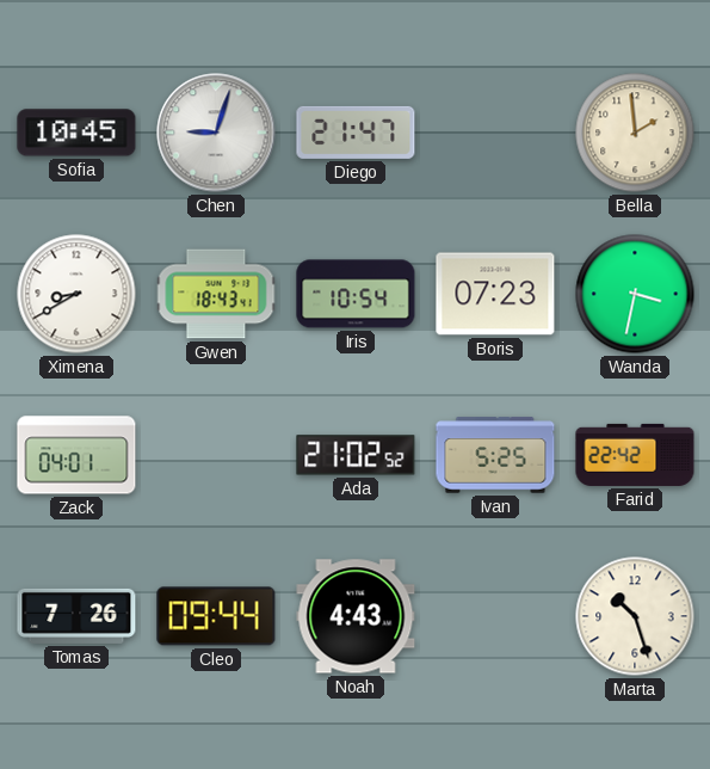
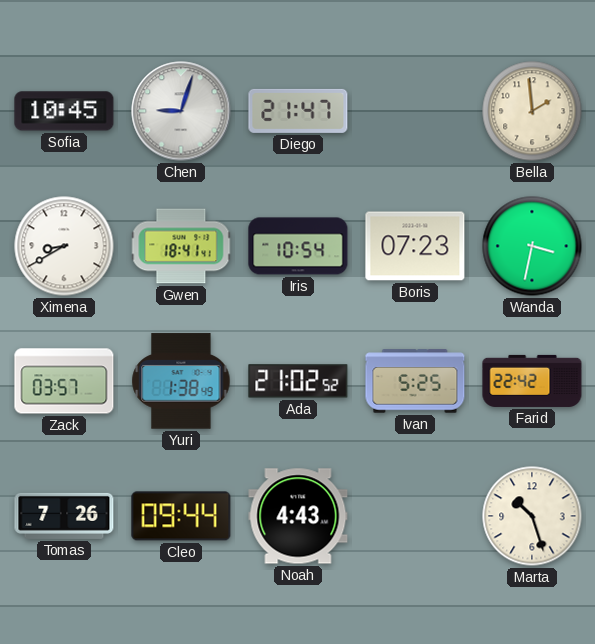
Gwen: 18:43 -> 18:41 (181, 246)
Zack: 04:01 -> 03:57 (64, 381)
Yuri: none -> 1:38 (181, 381)
